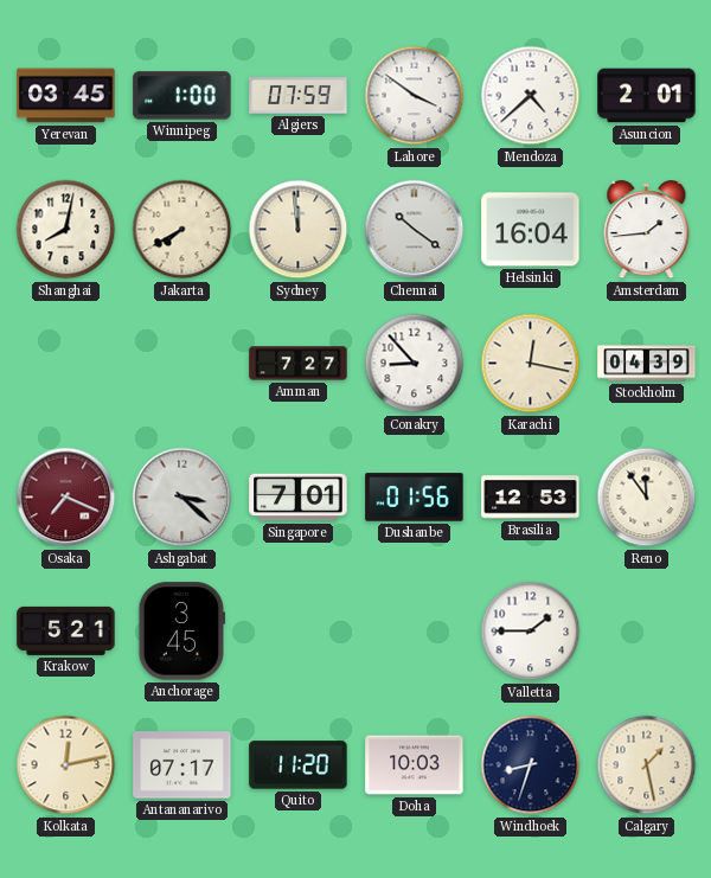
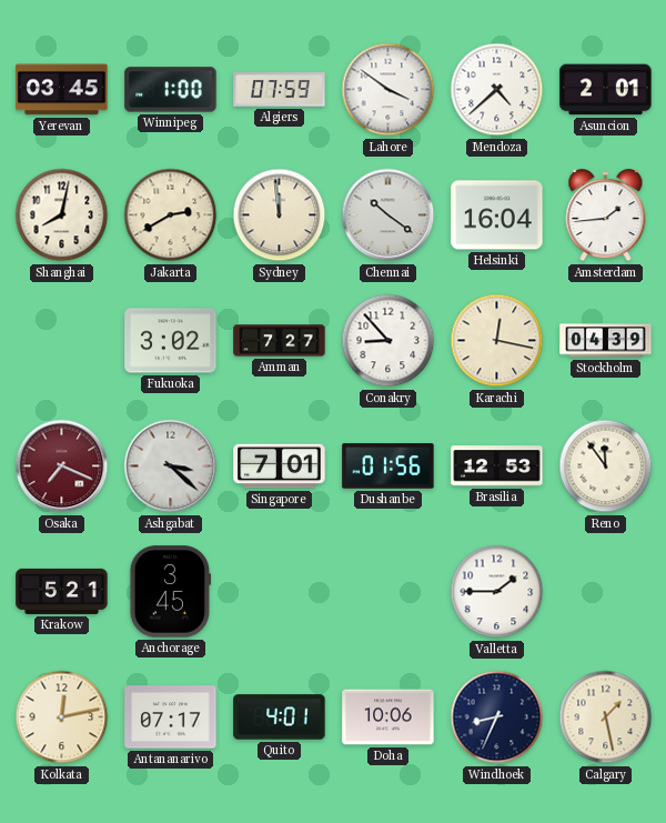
Jakarta: 7:40 -> 2:40 (171, 215)
Fukuoka: none -> 3:02 (171, 341)
Quito: 11:20 -> 4:01 (280, 717)
Doha: 10:03 -> 10:06 (389, 717)
Windhoek: 8:33 -> 8:34 (497, 717)
